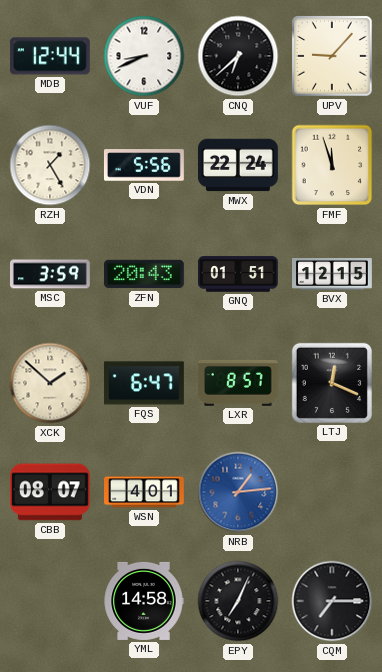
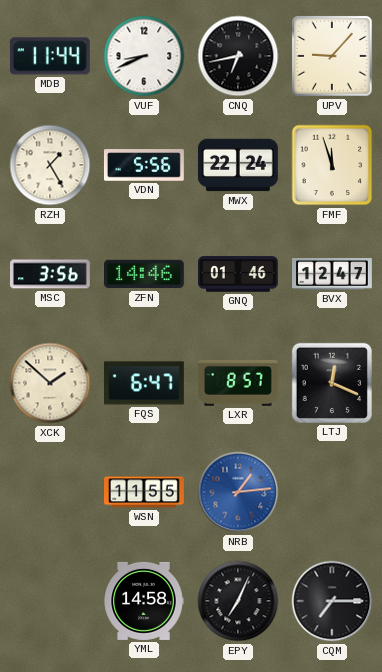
MDB: 12:44 -> 11:44 (50, 56)
CNQ: 6:38 -> 6:43 (238, 56)
MSC: 3:59 -> 3:56 (51, 274)
ZFN: 20:43 -> 14:46 (144, 274)
GNQ: 01:51 -> 01:46 (239, 274)
BVX: 12:15 -> 12:47 (333, 275)
CBB: 08:07 -> none (50, 492)
WSN: 4:01 -> 11:55 (145, 492)
